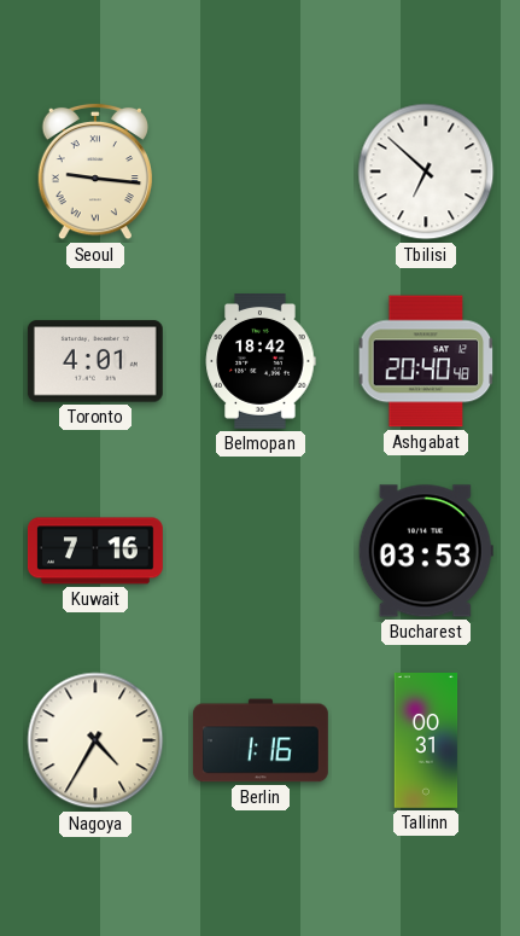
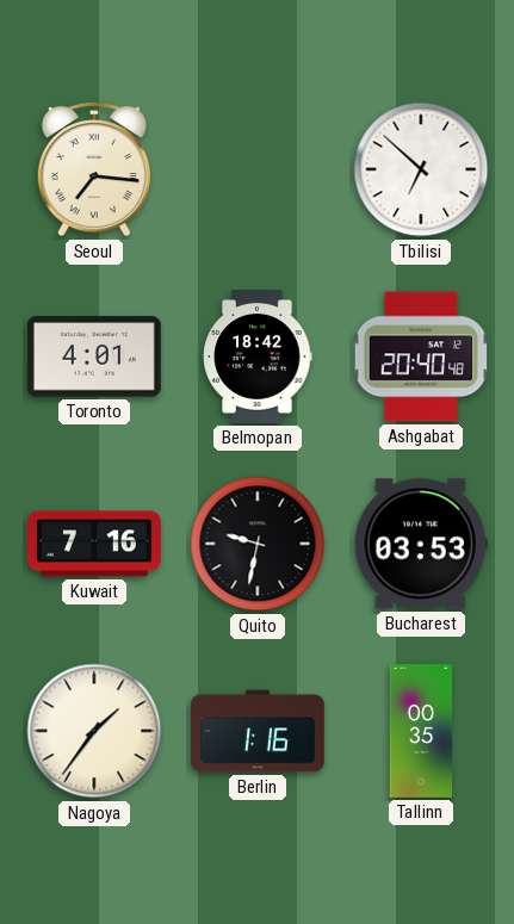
Seoul: 9:16 -> 7:16 (93, 169)
Quito: none -> 9:32 (258, 544)
Nagoya: 4:35 -> 1:36 (94, 731)
Tallinn: 00:31 -> 00:35 (421, 732)
